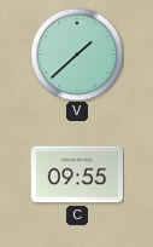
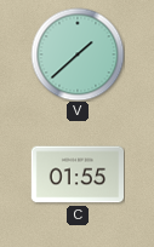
C: 09:55 -> 01:55 (76, 174)
